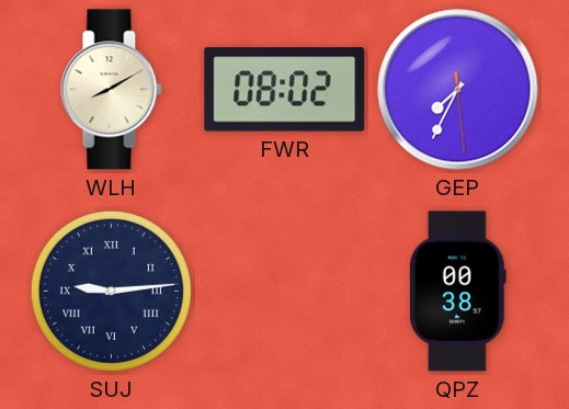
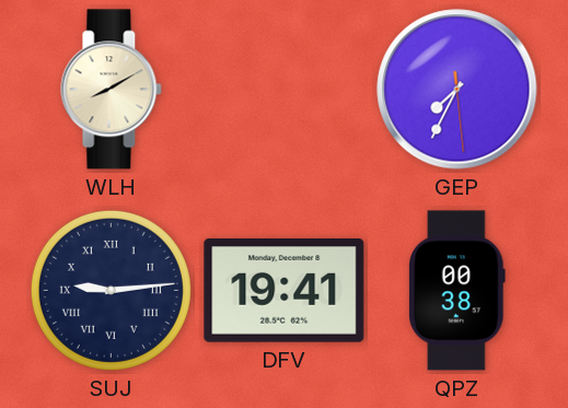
FWR: 08:02 -> none (285, 90)
DFV: none -> 19:41 (285, 291)
